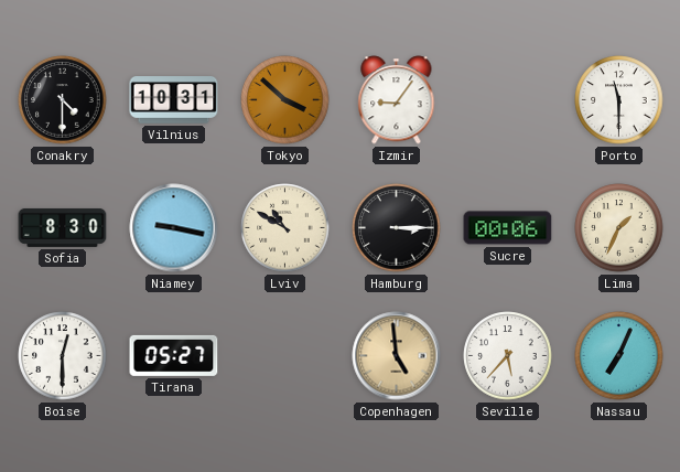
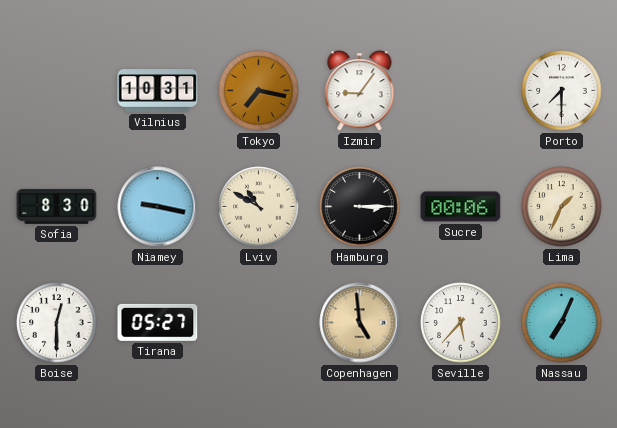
Conakry: 4:30 -> none (63, 100)
Tokyo: 3:52 -> 7:17 (259, 91)
Porto: 11:30 -> 7:30 (562, 91)
